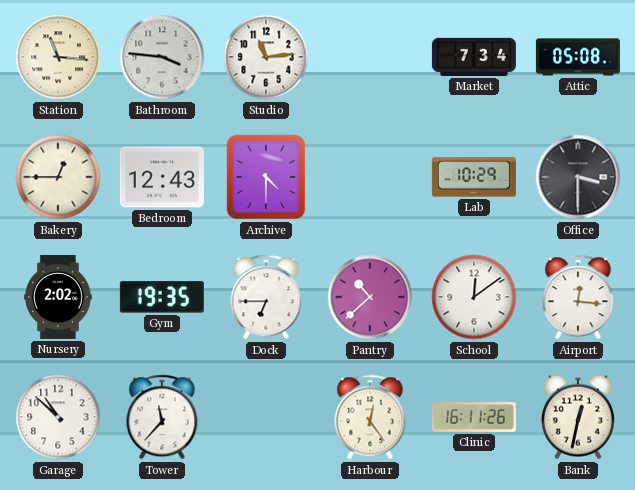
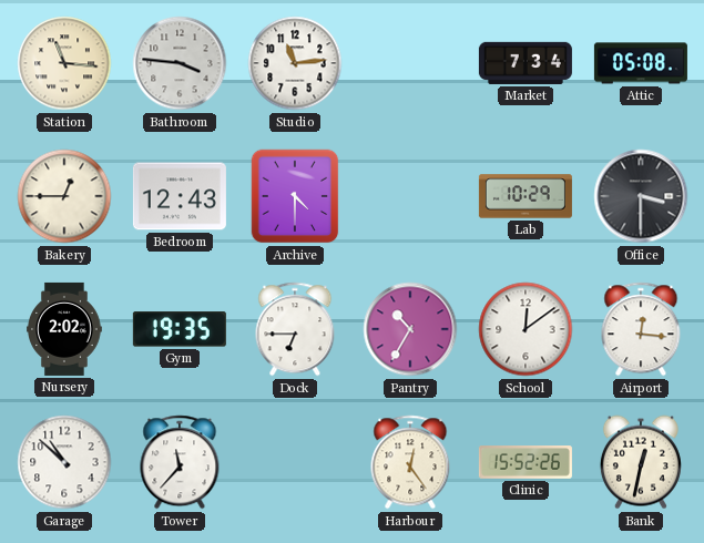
Pantry: 10:38 -> 10:35 (410, 329)
Clinic: 16:11 -> 15:52 (526, 462)
